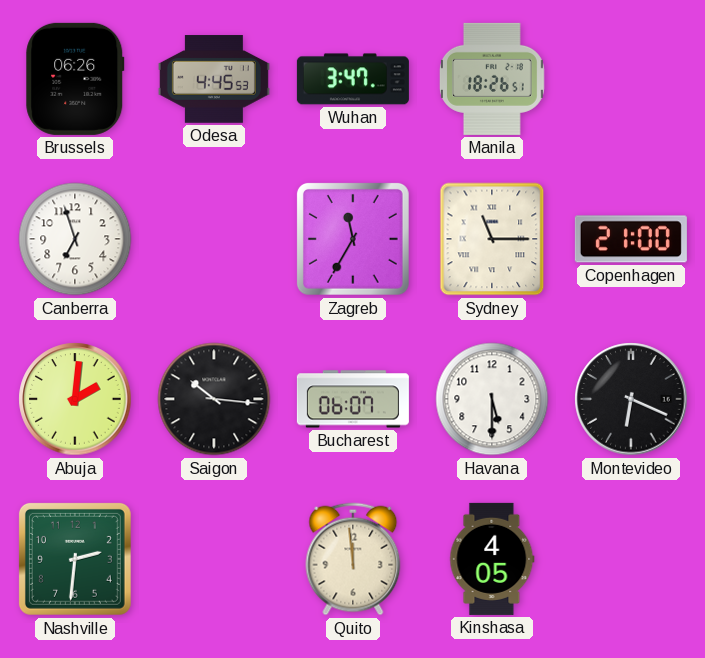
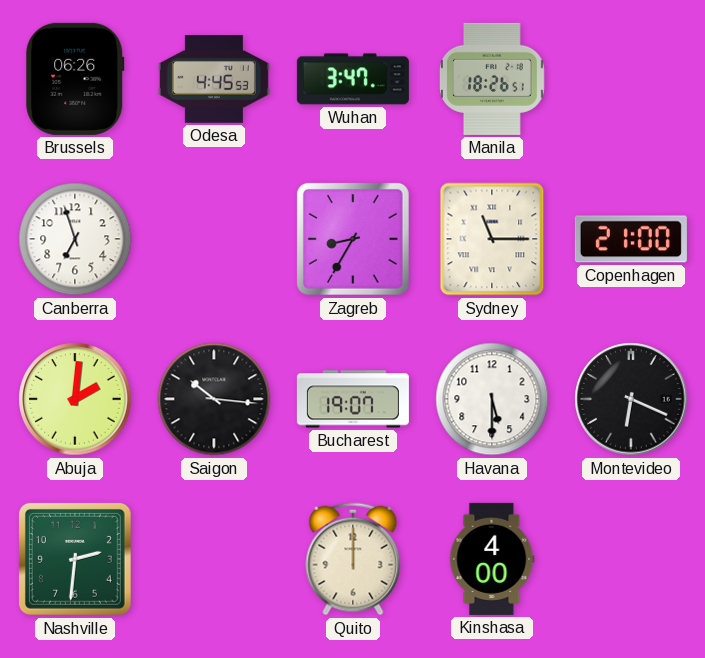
Zagreb: 11:35 -> 8:35 (353, 239)
Bucharest: 06:07 -> 19:07 (353, 399)
Quito: 11:59 -> 12:00 (353, 559)
Kinshasa: 4:05 -> 4:00 (492, 559)
